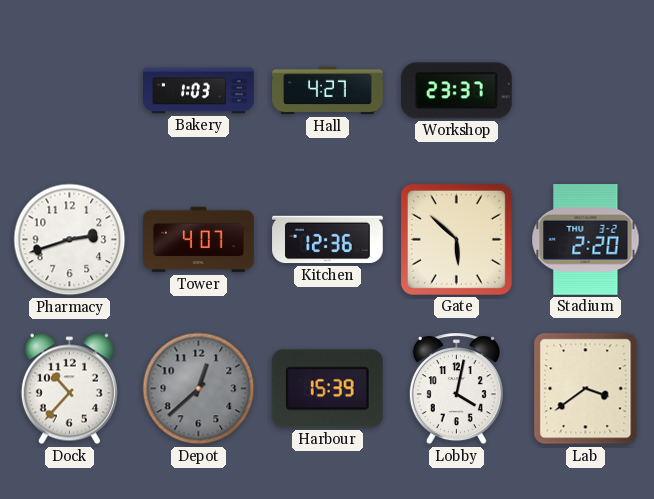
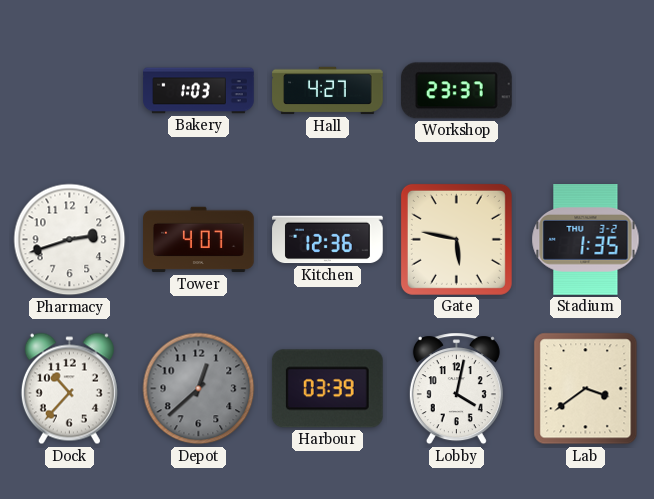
Gate: 5:52 -> 5:47 (456, 239)
Stadium: 2:20 -> 1:35 (586, 240)
Harbour: 15:39 -> 03:39 (327, 389)
